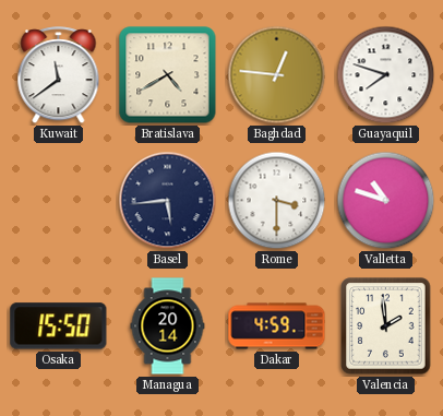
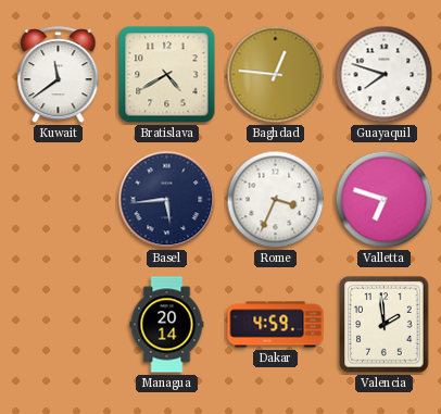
Rome: 3:30 -> 3:34 (276, 200)
Valletta: 10:48 -> 6:48 (385, 200)
Osaka: 15:50 -> none (59, 326)
